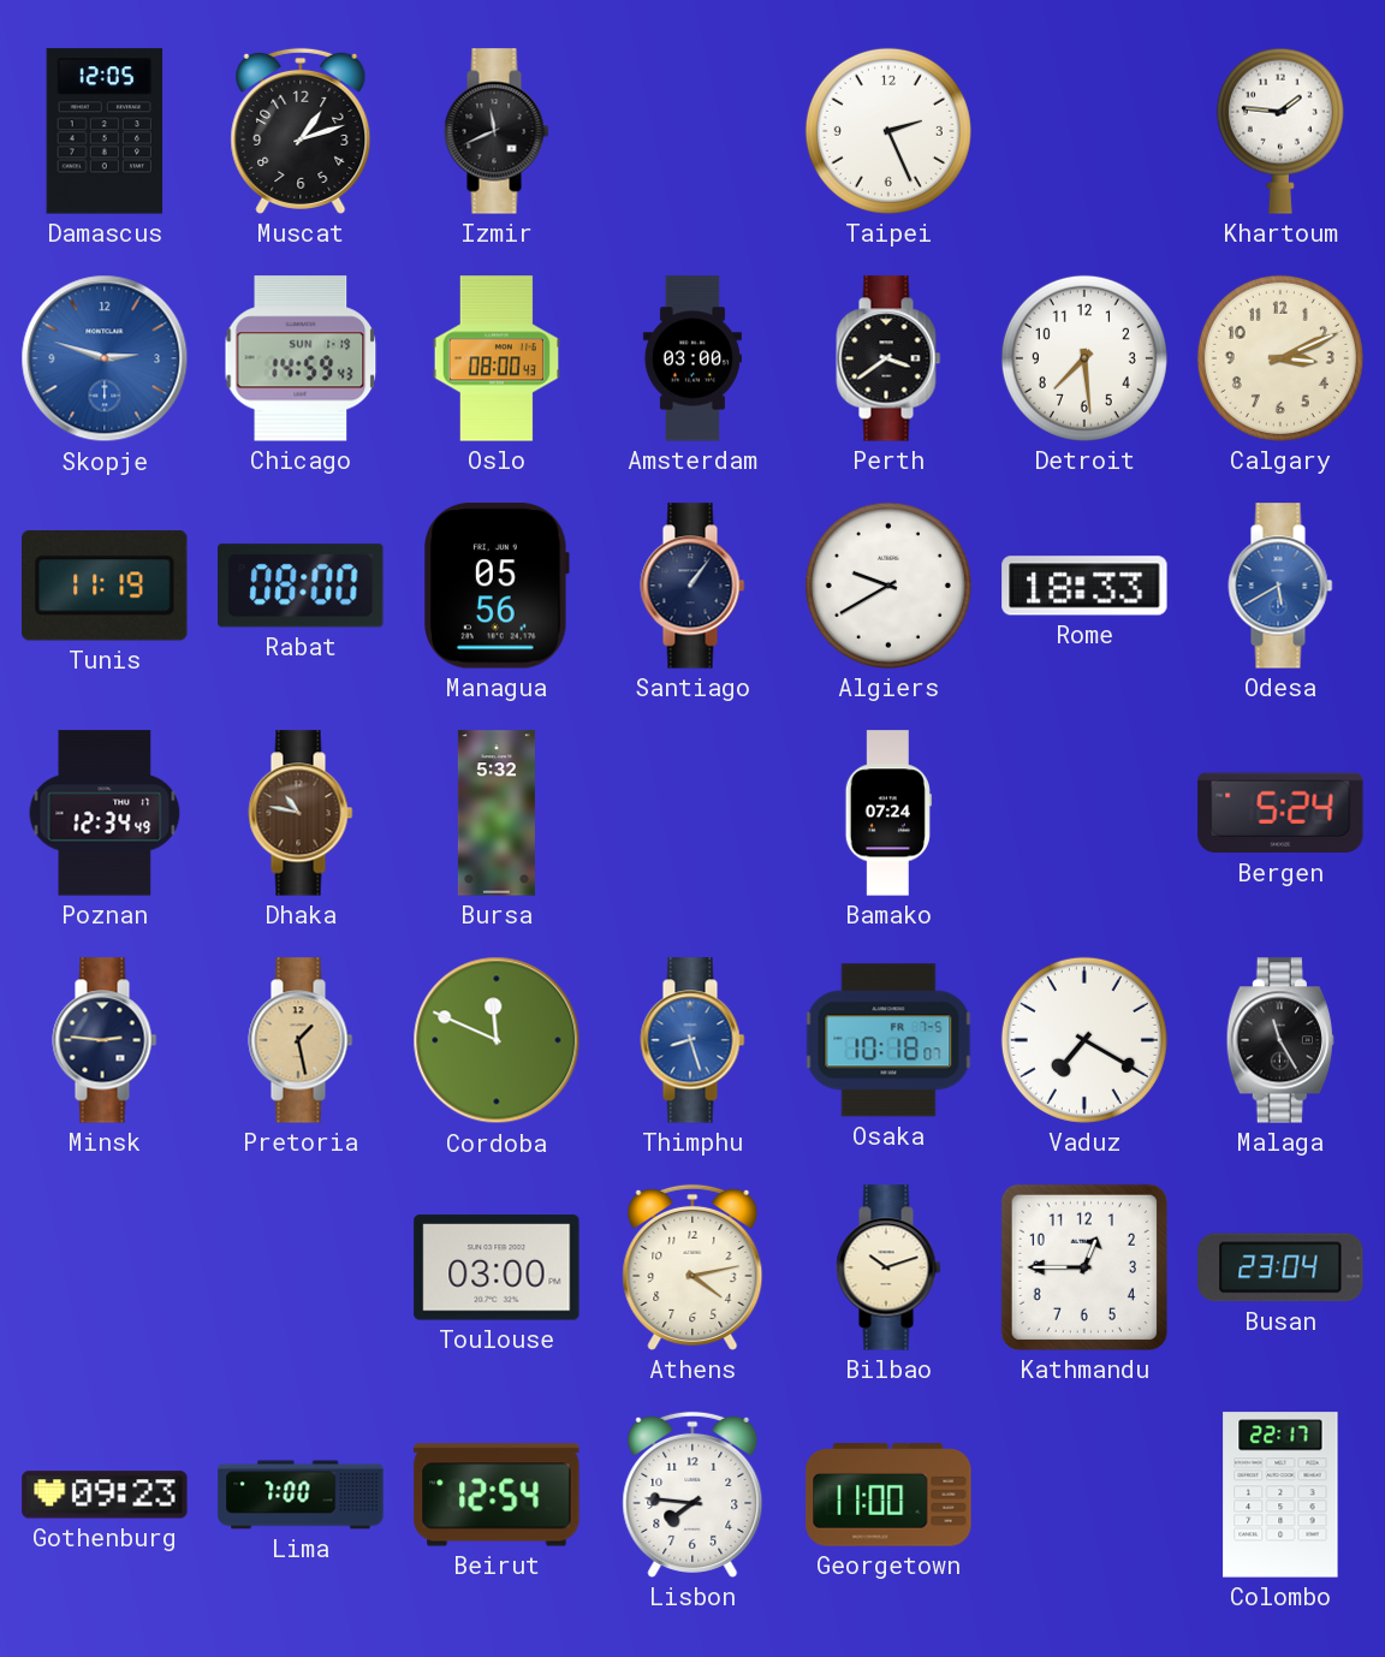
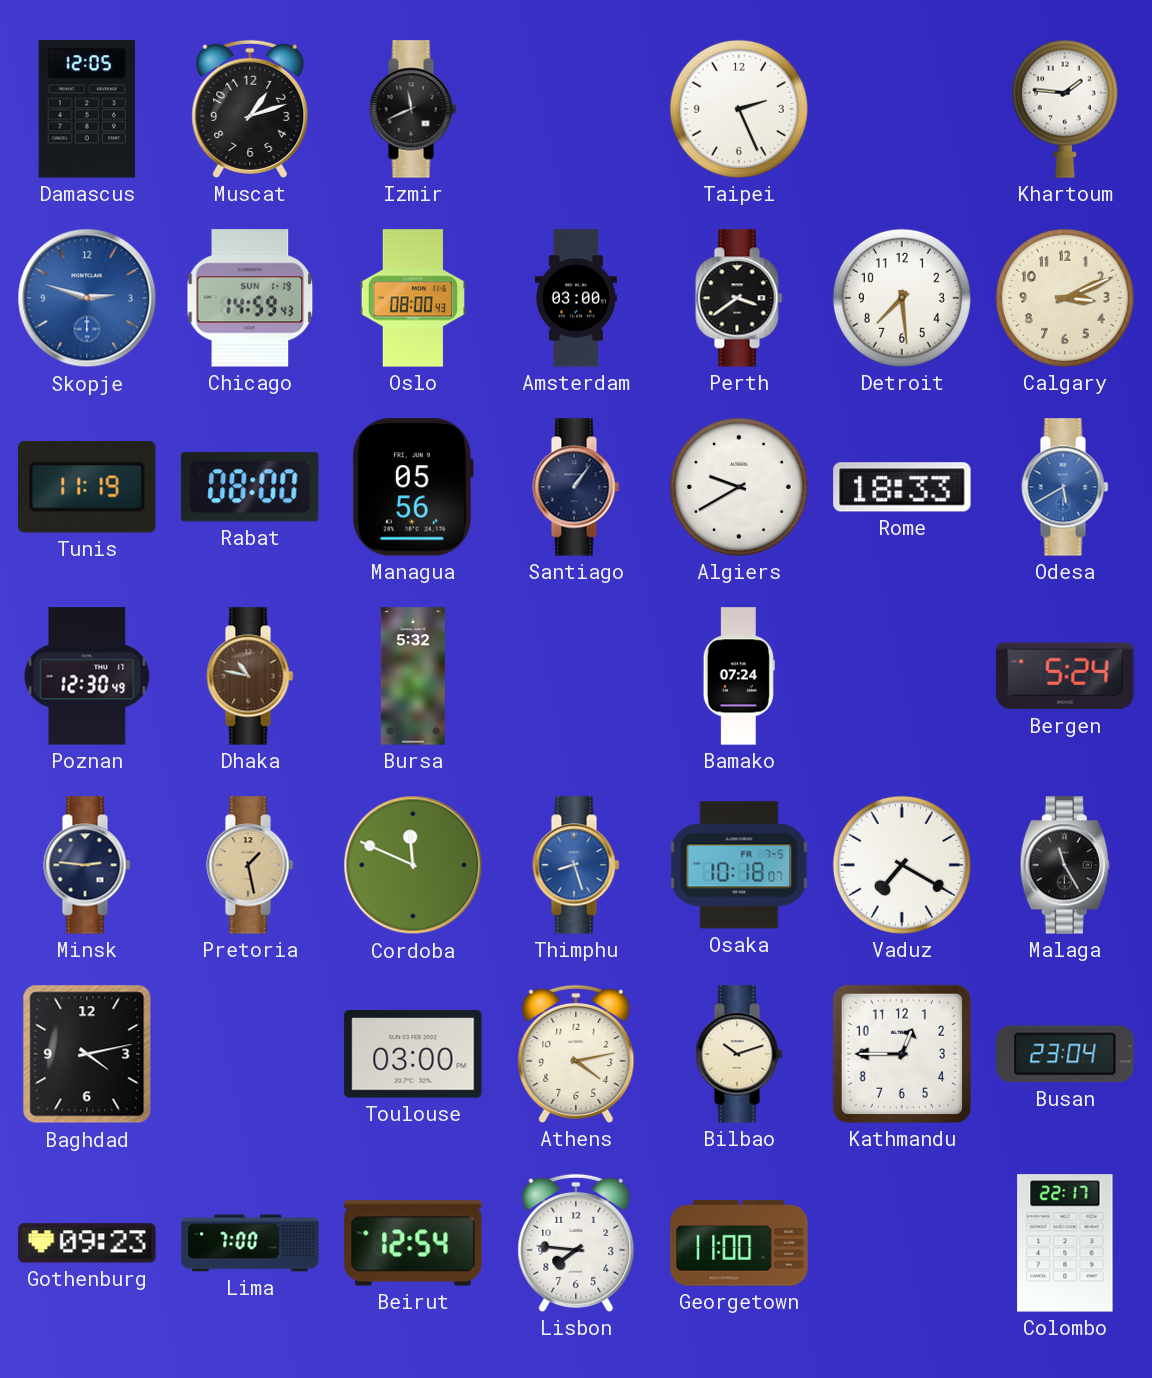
Poznan: 12:34 -> 12:30 (87, 676)
Baghdad: none -> 4:13 (87, 1054)
